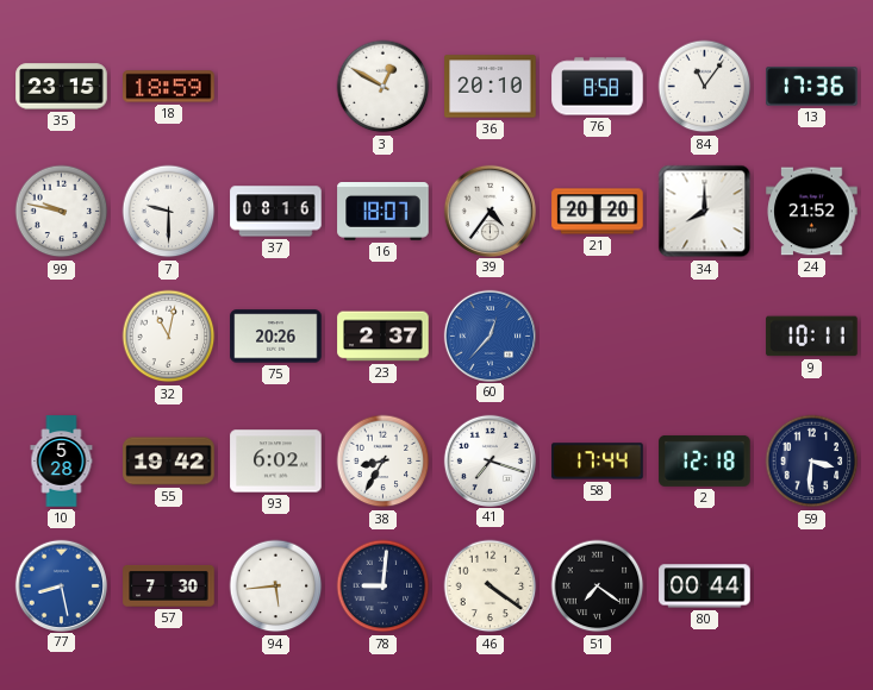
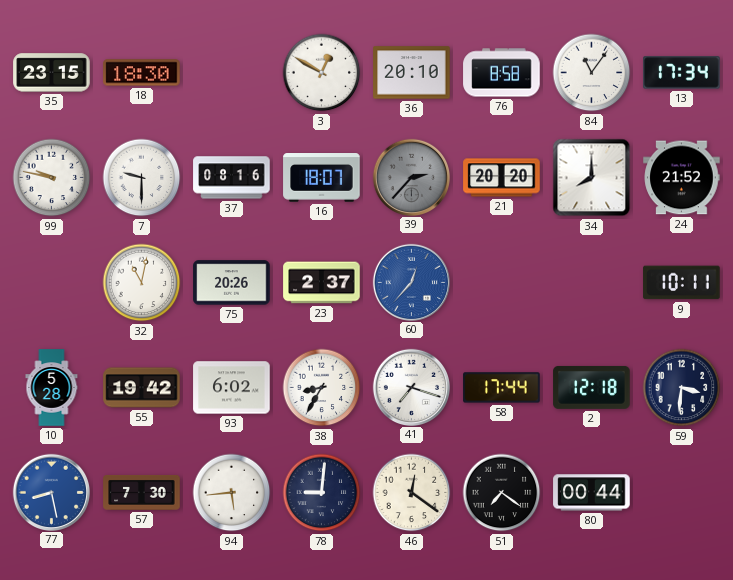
18: 18:59 -> 18:30 (142, 73)
13: 17:36 -> 17:34 (682, 73)
39: 4:36 -> 2:37 (411, 177)
39 dial: white -> grey (411, 177)
46: 4:21 -> 12:21 (412, 493)
